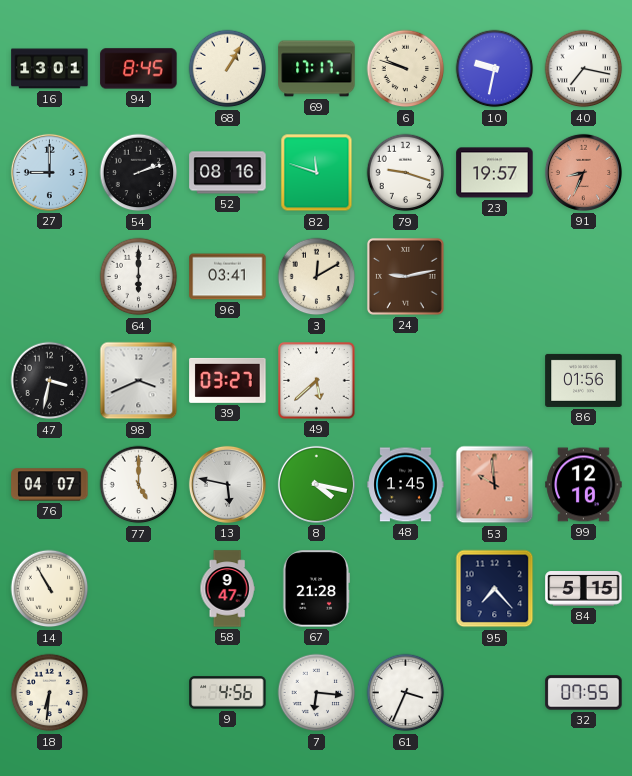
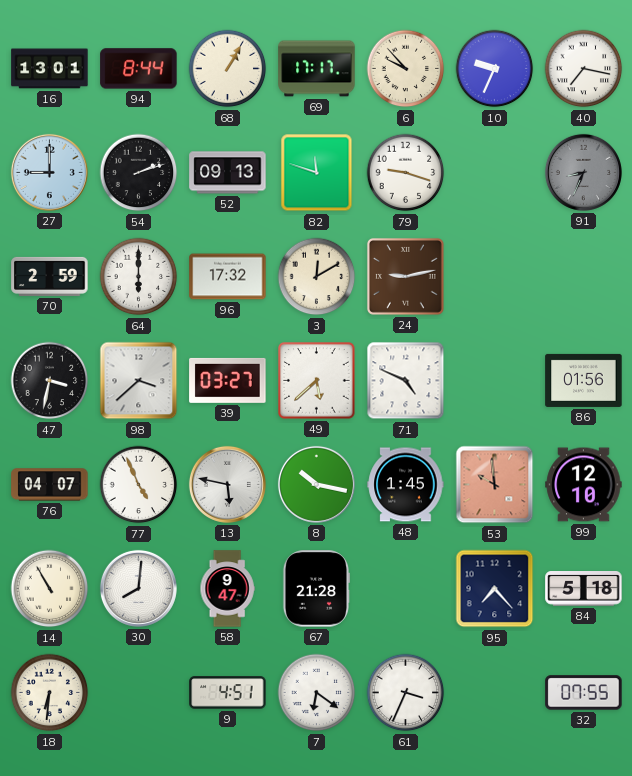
94: 8:45 -> 8:44 (139, 69)
6: 9:48 -> 9:53 (406, 69)
10: 9:32 -> 9:34 (495, 69)
52: 08:16 -> 09:13 (228, 173)
23: 19:57 -> none (495, 173)
91 dial: salmon -> grey (583, 172)
70: none -> 2:59 (50, 276)
96: 03:41 -> 17:32 (228, 277)
98: 3:41 -> 3:38 (139, 381)
71: none -> 4:49 (406, 381)
77: 5:00 -> 4:56 (139, 485)
8: 4:17 -> 10:17 (316, 484)
30: none -> 8:01 (138, 588)
84: 5:15 -> 5:18 (584, 589)
9: 4:56 -> 4:51 (228, 693)
7: 6:16 -> 6:21 (317, 693)
